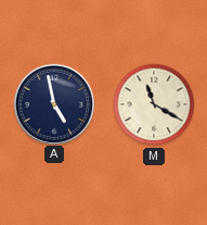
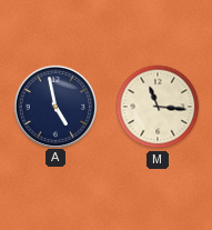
M: 11:20 -> 11:16 (158, 107)
